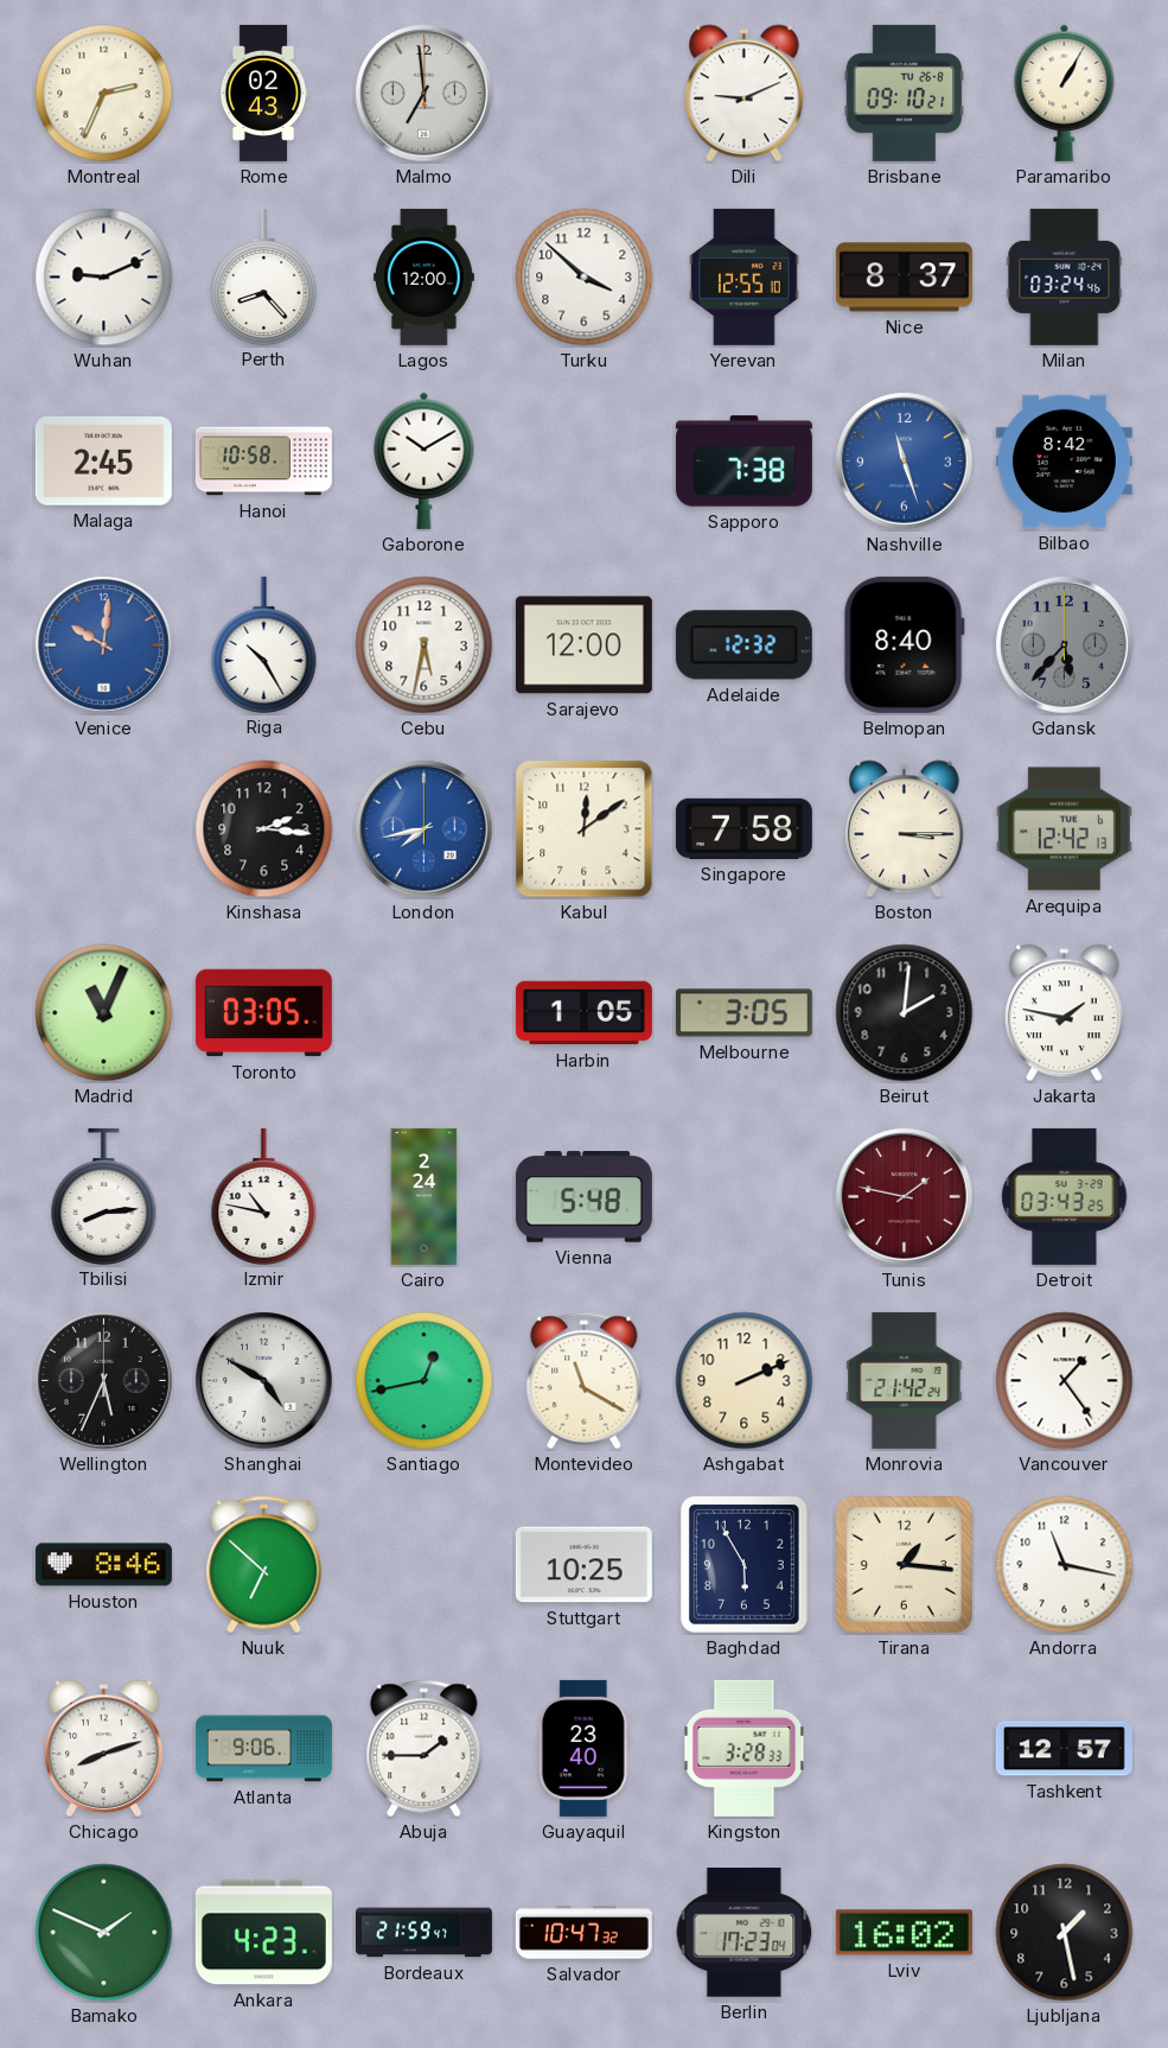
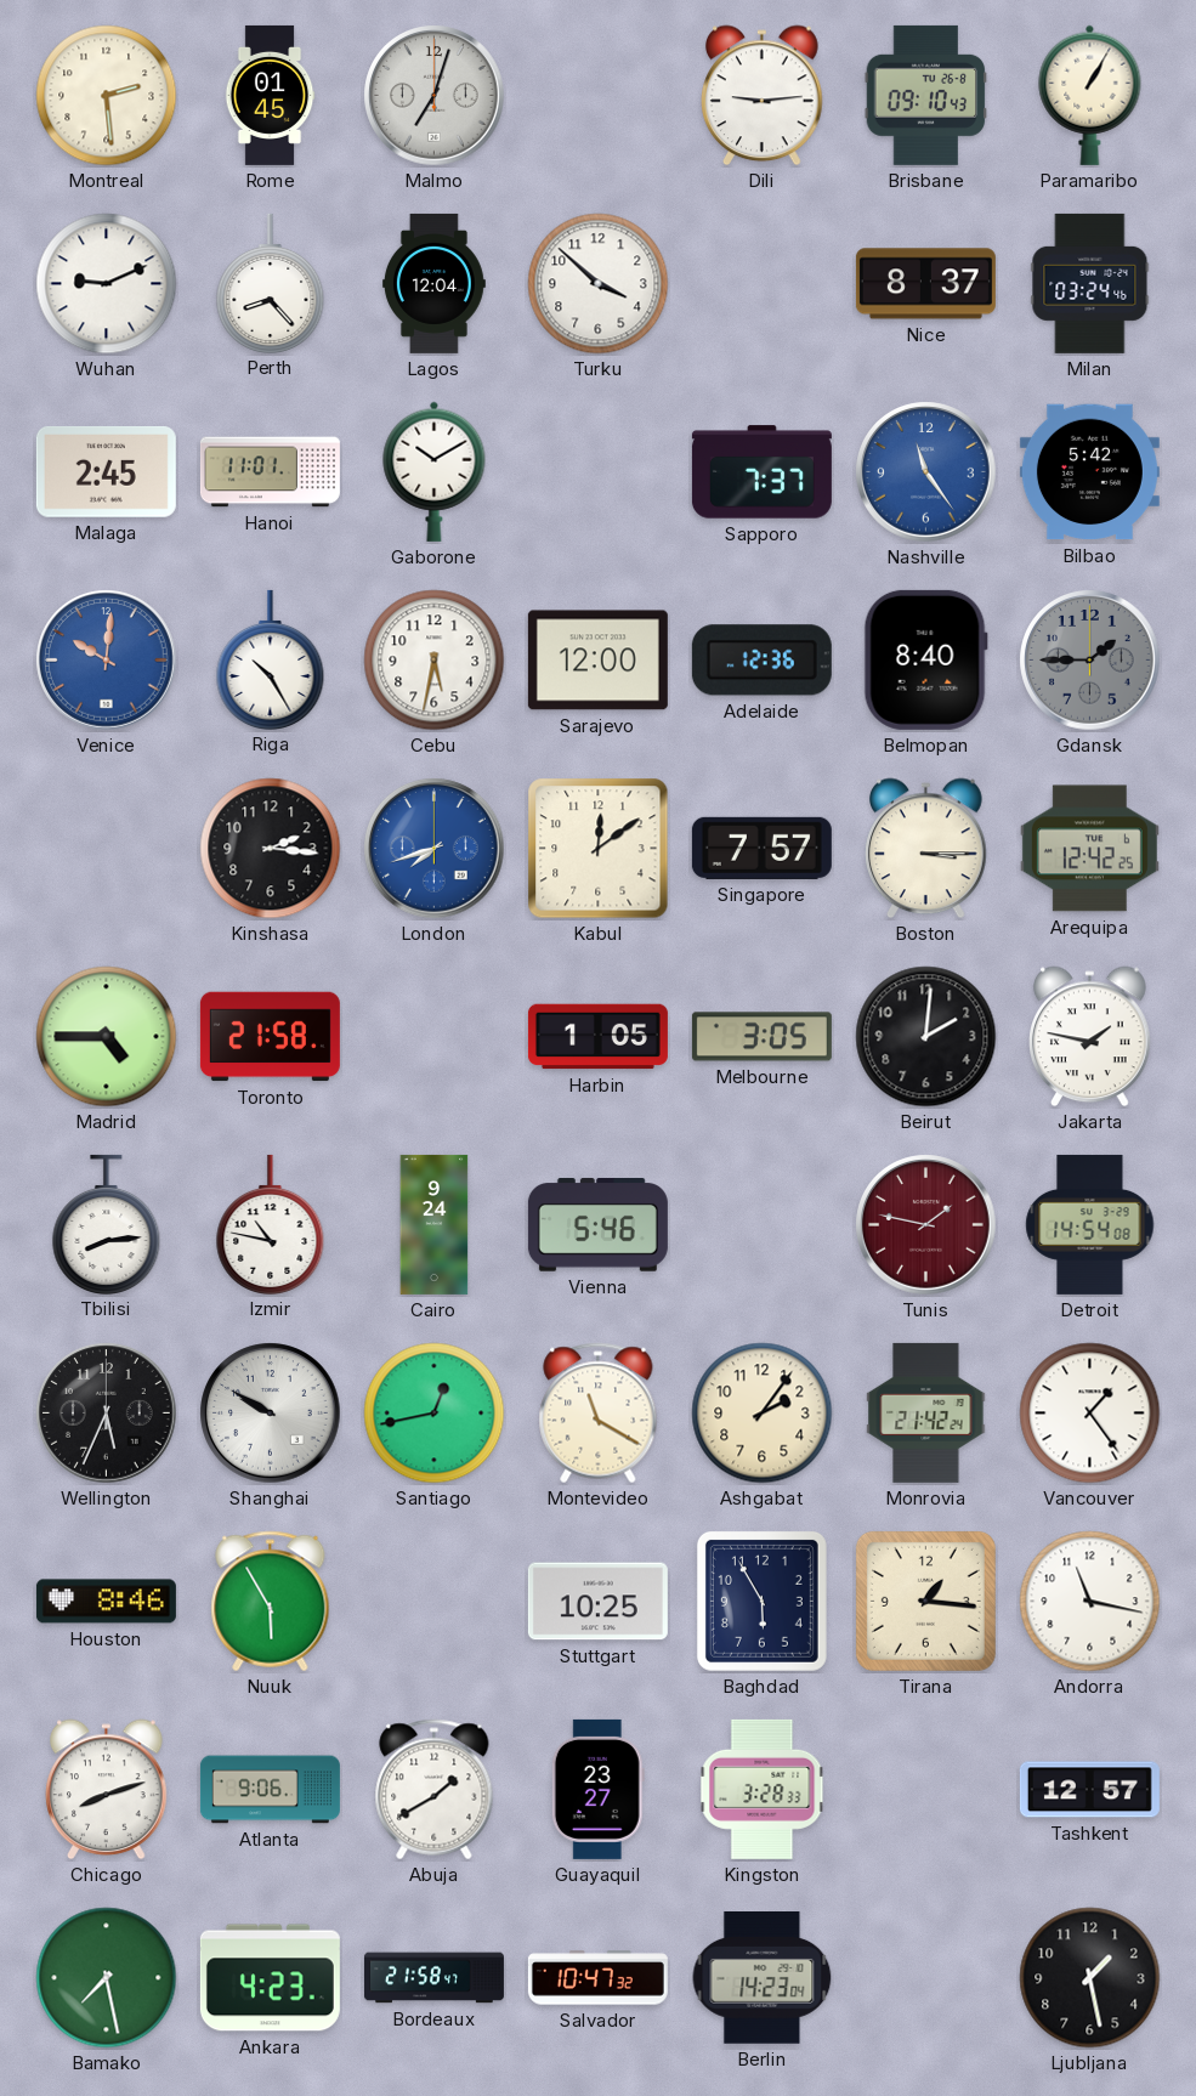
Montreal: 2:34 -> 2:29 (107, 96)
Rome: 02:43 -> 01:45 (270, 95)
Malmo: 6:59 -> 7:03 (435, 96)
Dili: 9:11 -> 9:14 (763, 96)
Brisbane: 09:10:21 -> 09:10:43 (926, 95)
Lagos: 12:00 -> 12:04 (433, 283)
Yerevan: 12:55 -> none (745, 276)
Hanoi: 10:58 -> 11:01 (270, 472)
Sapporo: 7:38 -> 7:37 (761, 472)
Nashville: 11:27 -> 11:24 (926, 472)
Bilbao: 8:42 -> 5:42 (1089, 472)
Adelaide: 12:32 -> 12:36 (761, 661)
Gdansk: 5:37 -> 1:45 (1090, 661)
London: 7:43 -> 7:42 (435, 849)
Singapore: 7:58 -> 7:57 (761, 848)
Arequipa: 12:42:13 -> 12:42:25 (1089, 849)
Madrid: 11:04 -> 4:45 (107, 1037)
Toronto: 03:05 -> 21:58 (270, 1037)
Cairo: 2:24 -> 9:24 (435, 1224)
Vienna: 5:48 -> 5:46 (597, 1225)
Detroit: 03:43 -> 14:54 (1090, 1224)
Shanghai: 4:50 -> 9:50 (271, 1414)
Ashgabat: 2:11 -> 2:06 (763, 1414)
Nuuk: 6:52 -> 5:55 (271, 1602)
Abuja: 1:45 -> 1:40 (435, 1790)
Guayaquil: 23:40 -> 23:27 (597, 1789)
Bamako: 1:49 -> 7:28 (107, 1978)
Bordeaux: 21:59 -> 21:58 (433, 1978)
Berlin: 17:23 -> 14:23 (763, 1978)
Lviv: 16:02 -> none (904, 1933)
